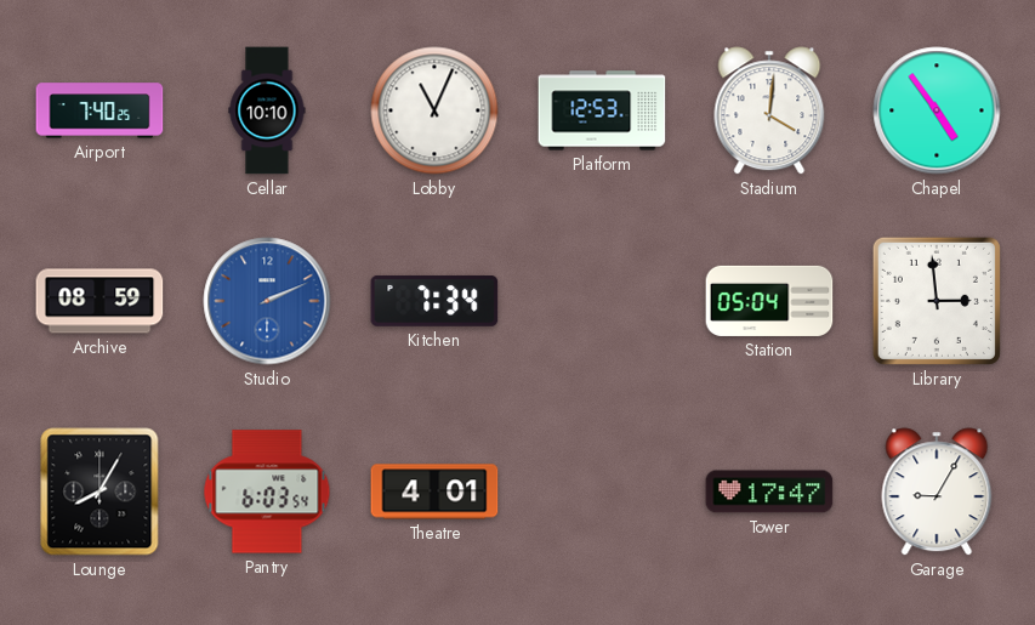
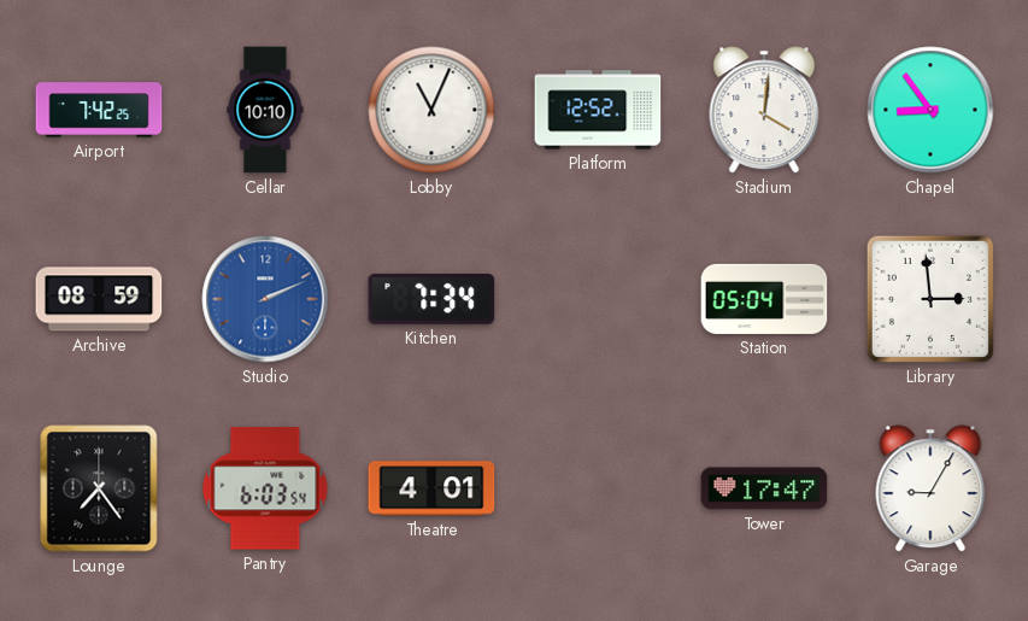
Airport: 7:40 -> 7:42 (99, 110)
Platform: 12:53 -> 12:52 (598, 110)
Chapel: 4:54 -> 8:54 (930, 110)
Lounge: 8:05 -> 7:24 (99, 488)
